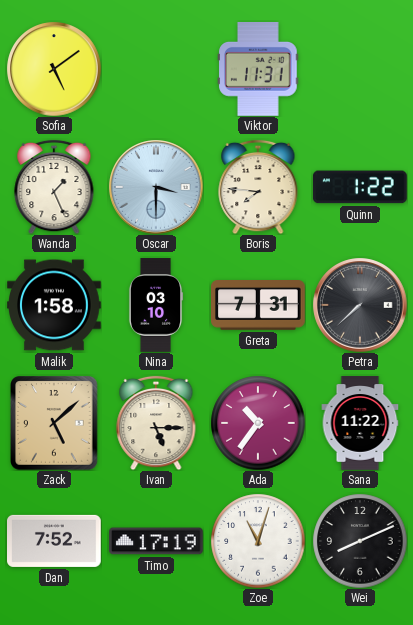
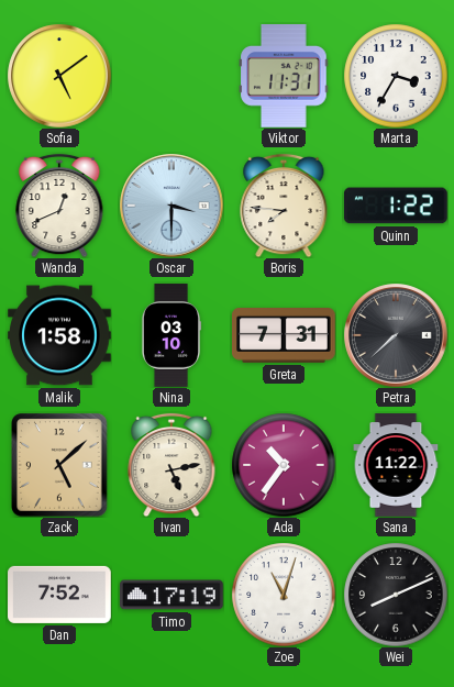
Marta: none -> 3:35 (396, 76)
Wanda: 1:26 -> 12:41 (59, 206)
Ivan: 5:15 -> 5:13 (171, 465)
